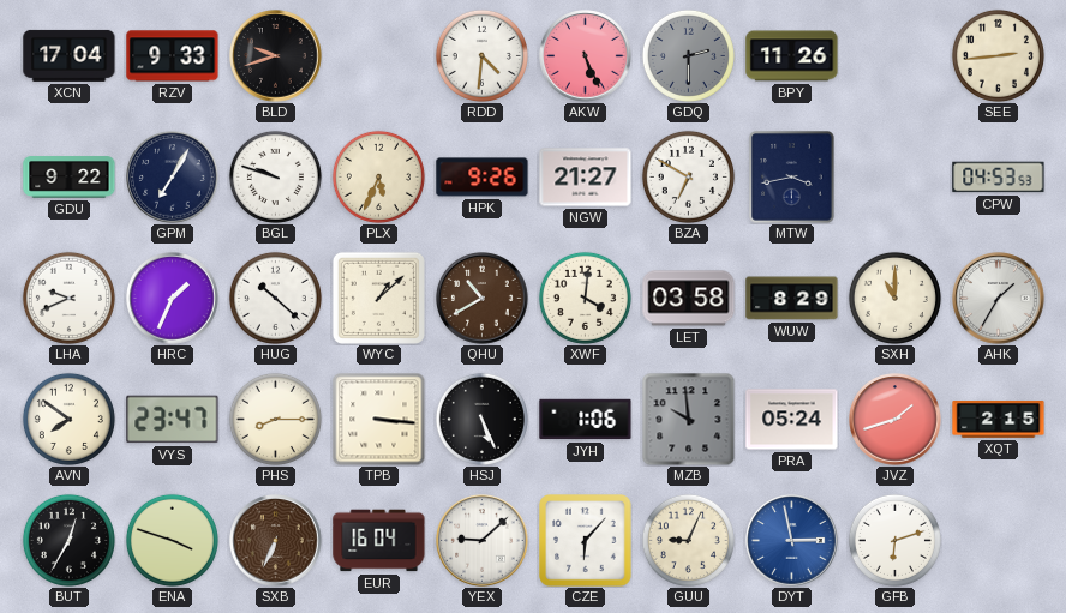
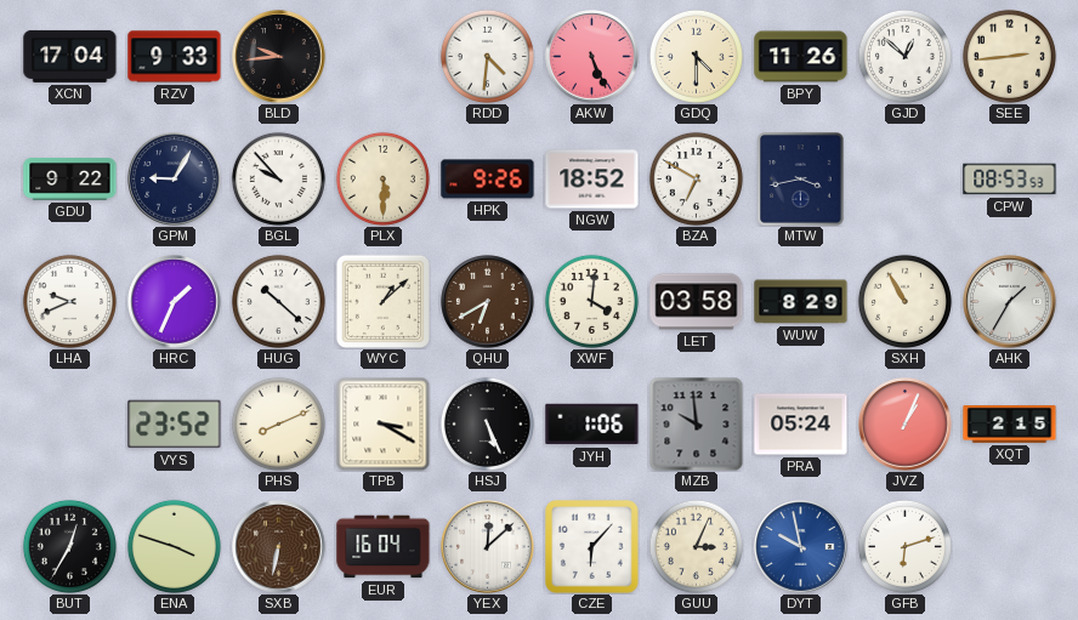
BLD: 9:42 -> 9:44 (279, 57)
GDQ: 2:30 -> 4:30 (696, 56)
GDQ dial: grey -> cream (696, 56)
GJD: none -> 12:52 (904, 56)
GPM: 7:05 -> 9:05 (175, 180)
BGL: 9:48 -> 9:53 (278, 178)
PLX: 5:34 -> 5:30 (382, 178)
NGW: 21:27 -> 18:52 (592, 180)
CPW: 04:53 -> 08:53 (1010, 180)
QHU: 10:40 -> 6:40 (488, 302)
SXH: 11:00 -> 10:55 (904, 301)
AVN: 7:51 -> none (68, 419)
VYS: 23:47 -> 23:52 (175, 425)
PHS: 8:15 -> 8:11 (278, 423)
TPB: 3:16 -> 3:20 (382, 423)
JVZ: 1:42 -> 1:04 (906, 425)
SXB: 6:34 -> 6:32 (279, 547)
YEX: 9:08 -> 12:08 (488, 547)
GUU: 9:04 -> 3:04 (696, 546)
DYT: 2:58 -> 9:58 (801, 547)
